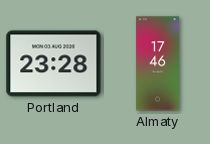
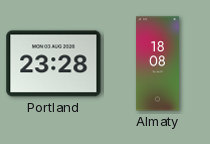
Almaty: 17:46 -> 18:08 (157, 64)
